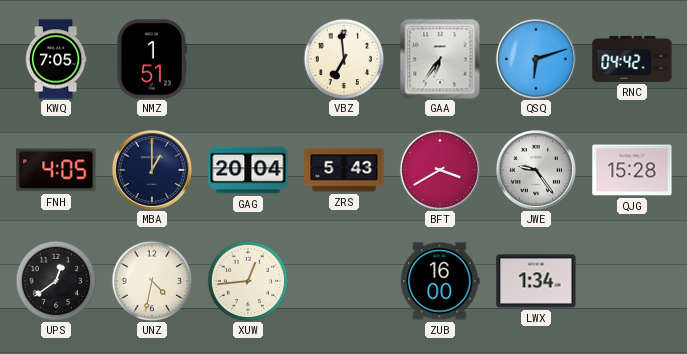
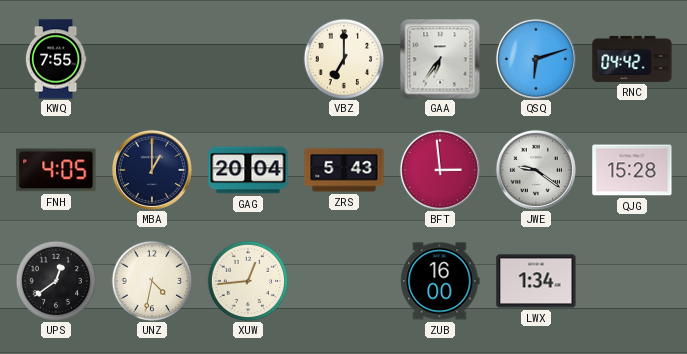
KWQ: 7:05 -> 7:55 (56, 59)
NMZ: 1:51 -> none (151, 59)
VBZ: 6:59 -> 7:00 (344, 59)
BFT: 3:40 -> 2:59 (440, 170)
JWE: 9:24 -> 9:21 (536, 170)
